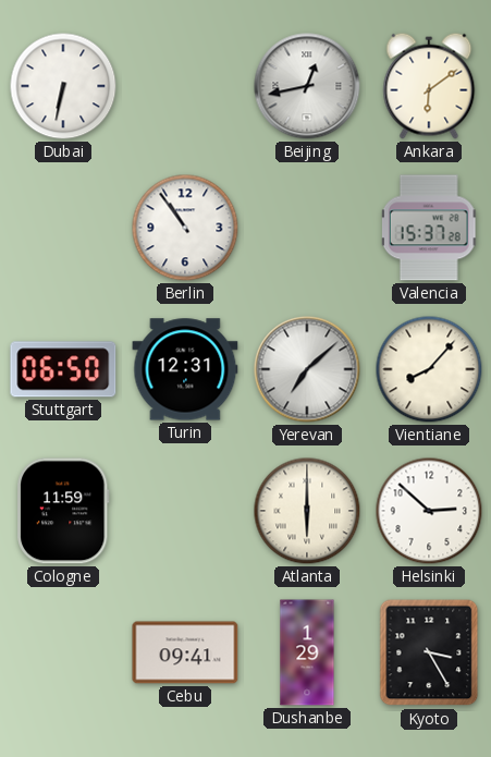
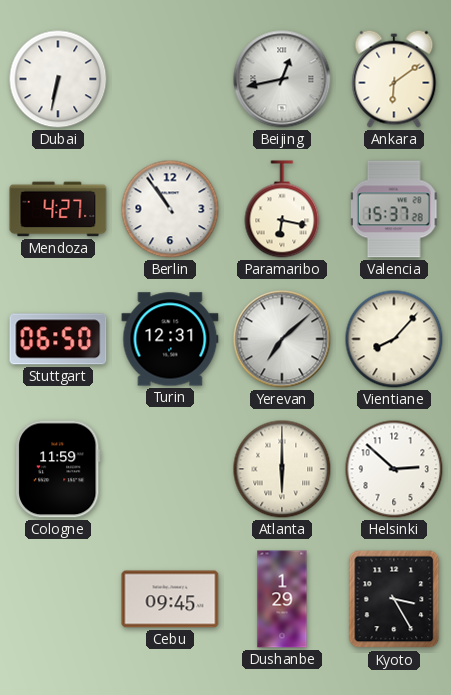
Mendoza: none -> 4:27 (58, 209)
Paramaribo: none -> 6:17 (282, 209)
Cebu: 09:41 -> 09:45 (170, 599)
